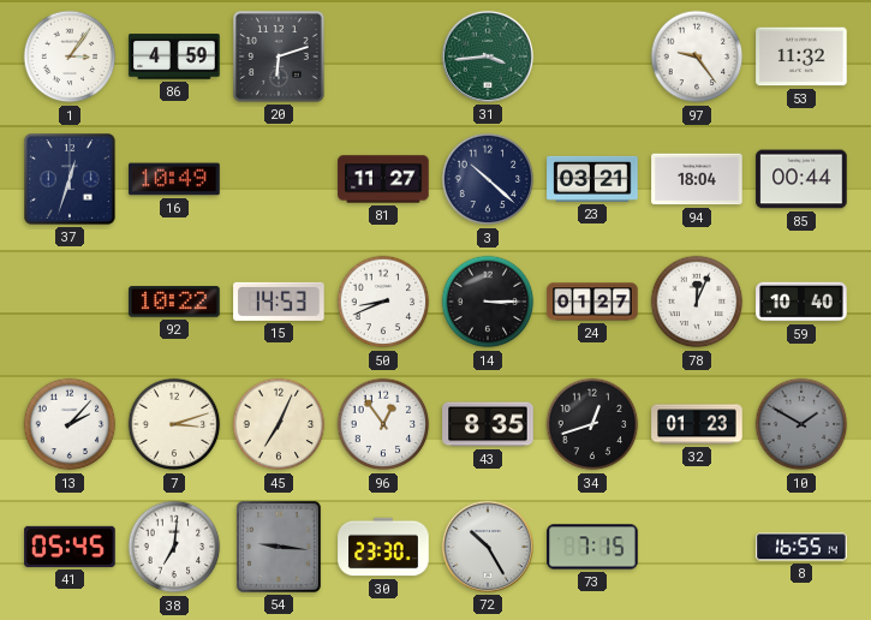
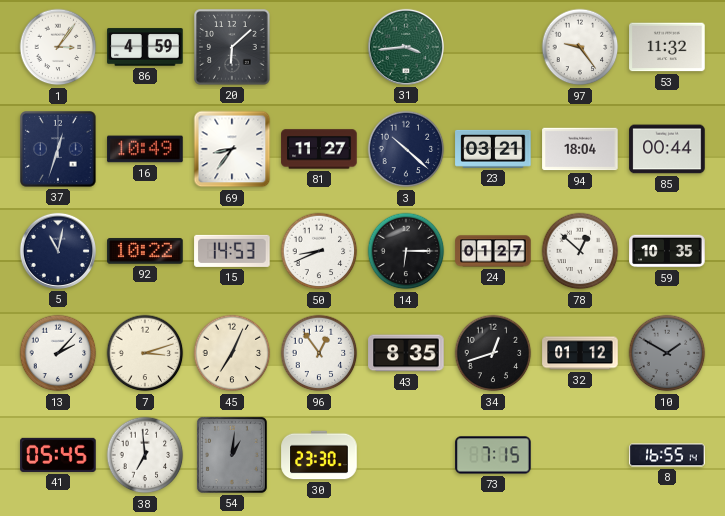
20: 6:12 -> 6:08 (232, 47)
69: none -> 8:36 (232, 149)
5: none -> 11:02 (58, 251)
14: 3:15 -> 6:15 (406, 251)
78: 12:04 -> 12:52 (580, 251)
59: 10:40 -> 10:35 (667, 251)
32: 01:23 -> 01:12 (580, 353)
38: 7:01 -> 6:59 (145, 455)
54: 9:16 -> 1:01 (232, 455)
72: 10:25 -> none (488, 547)
